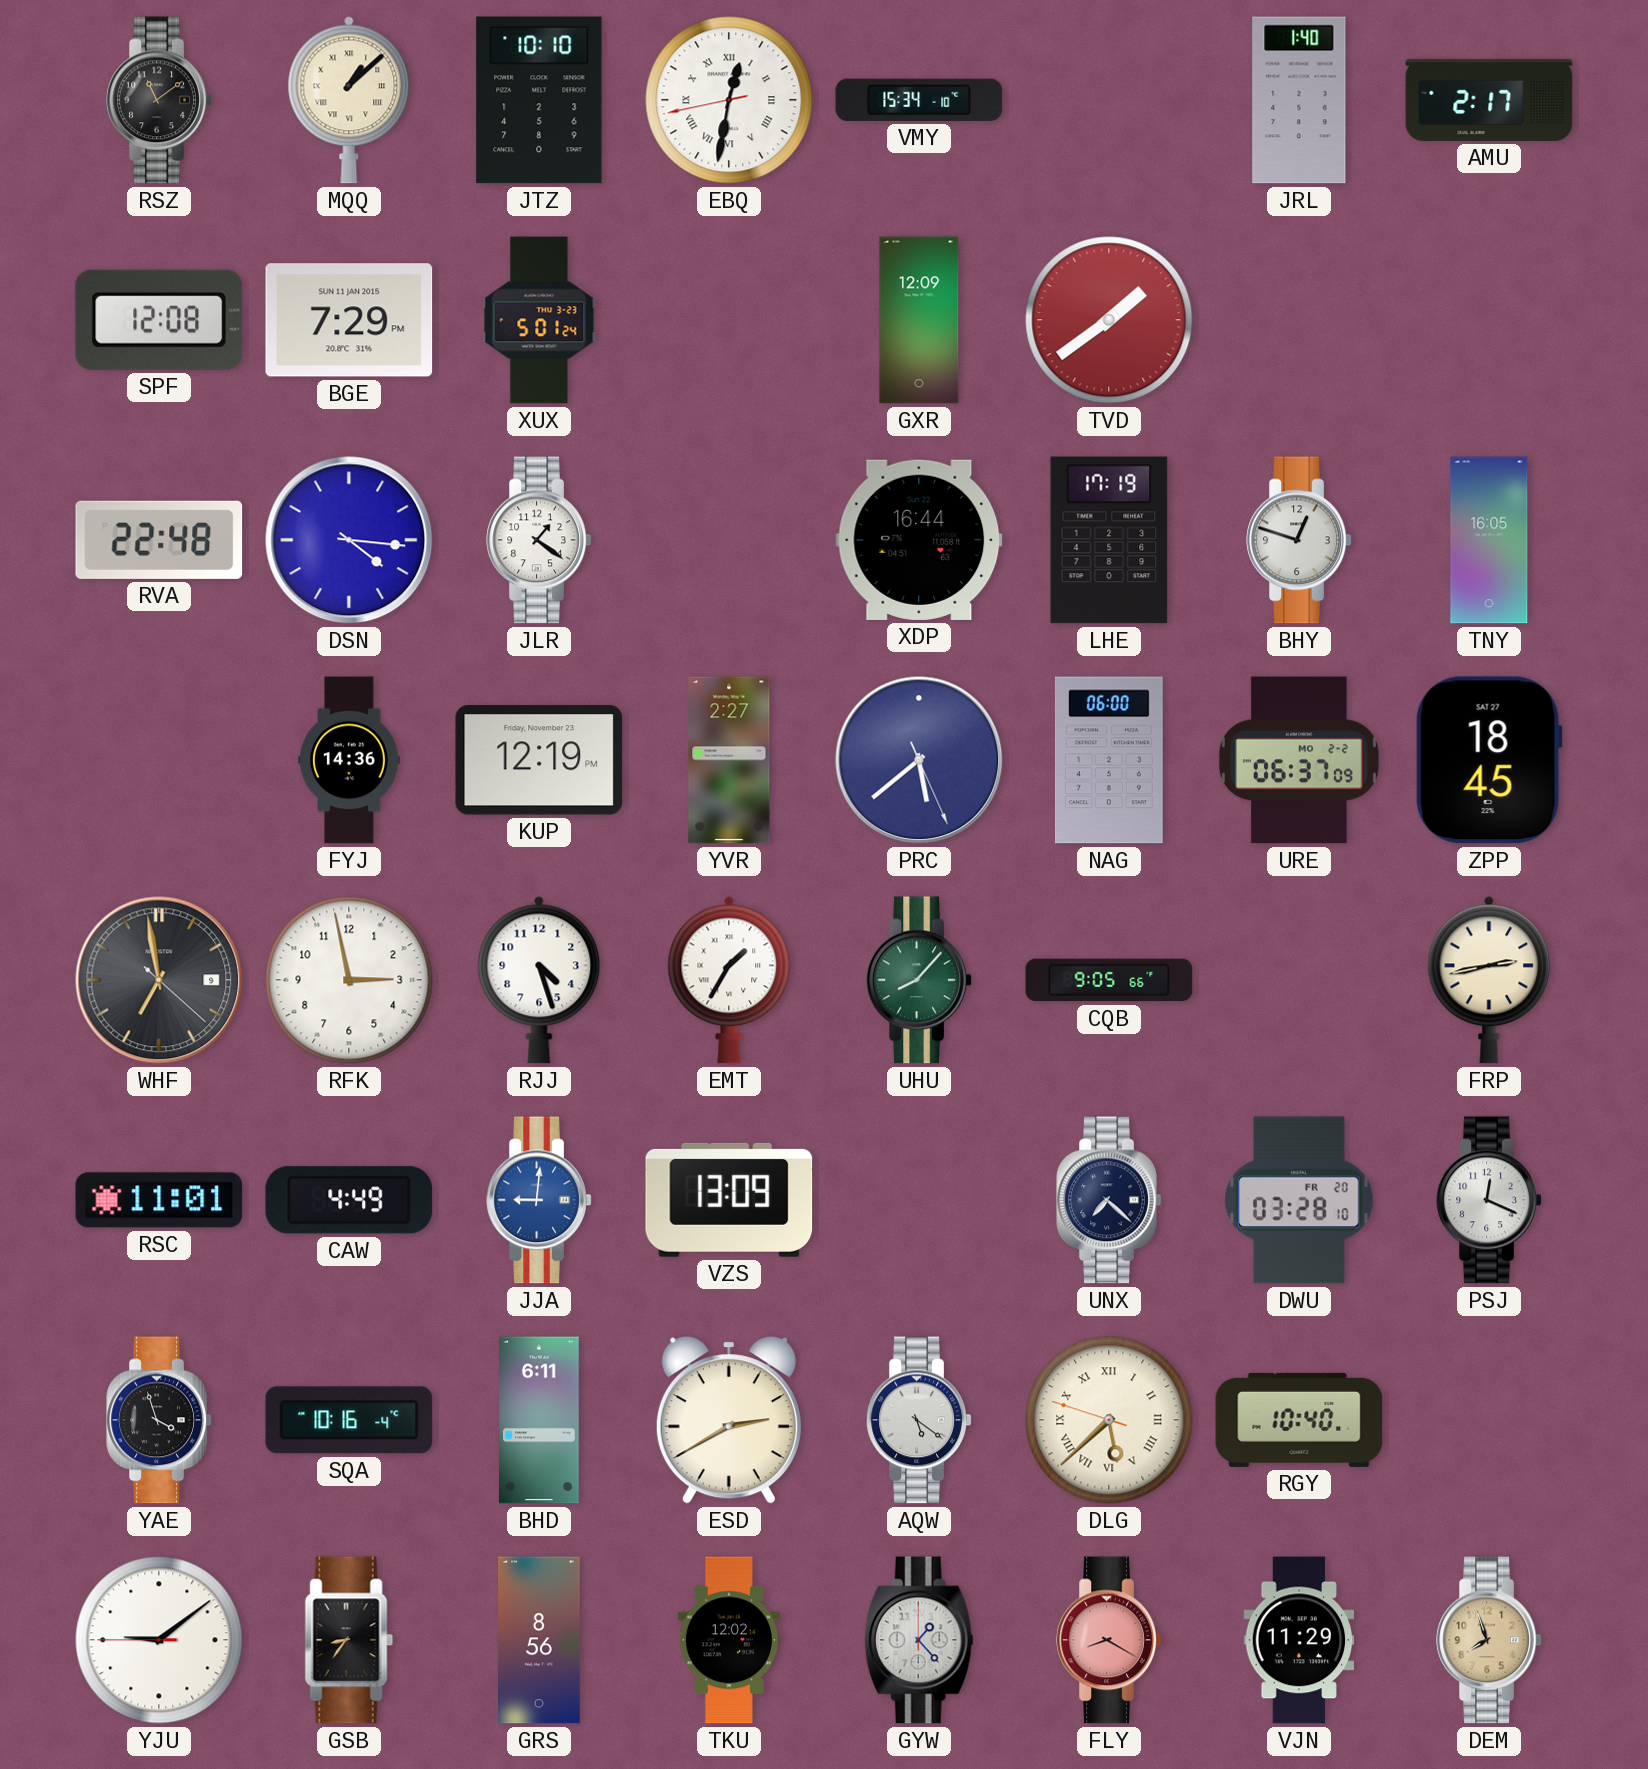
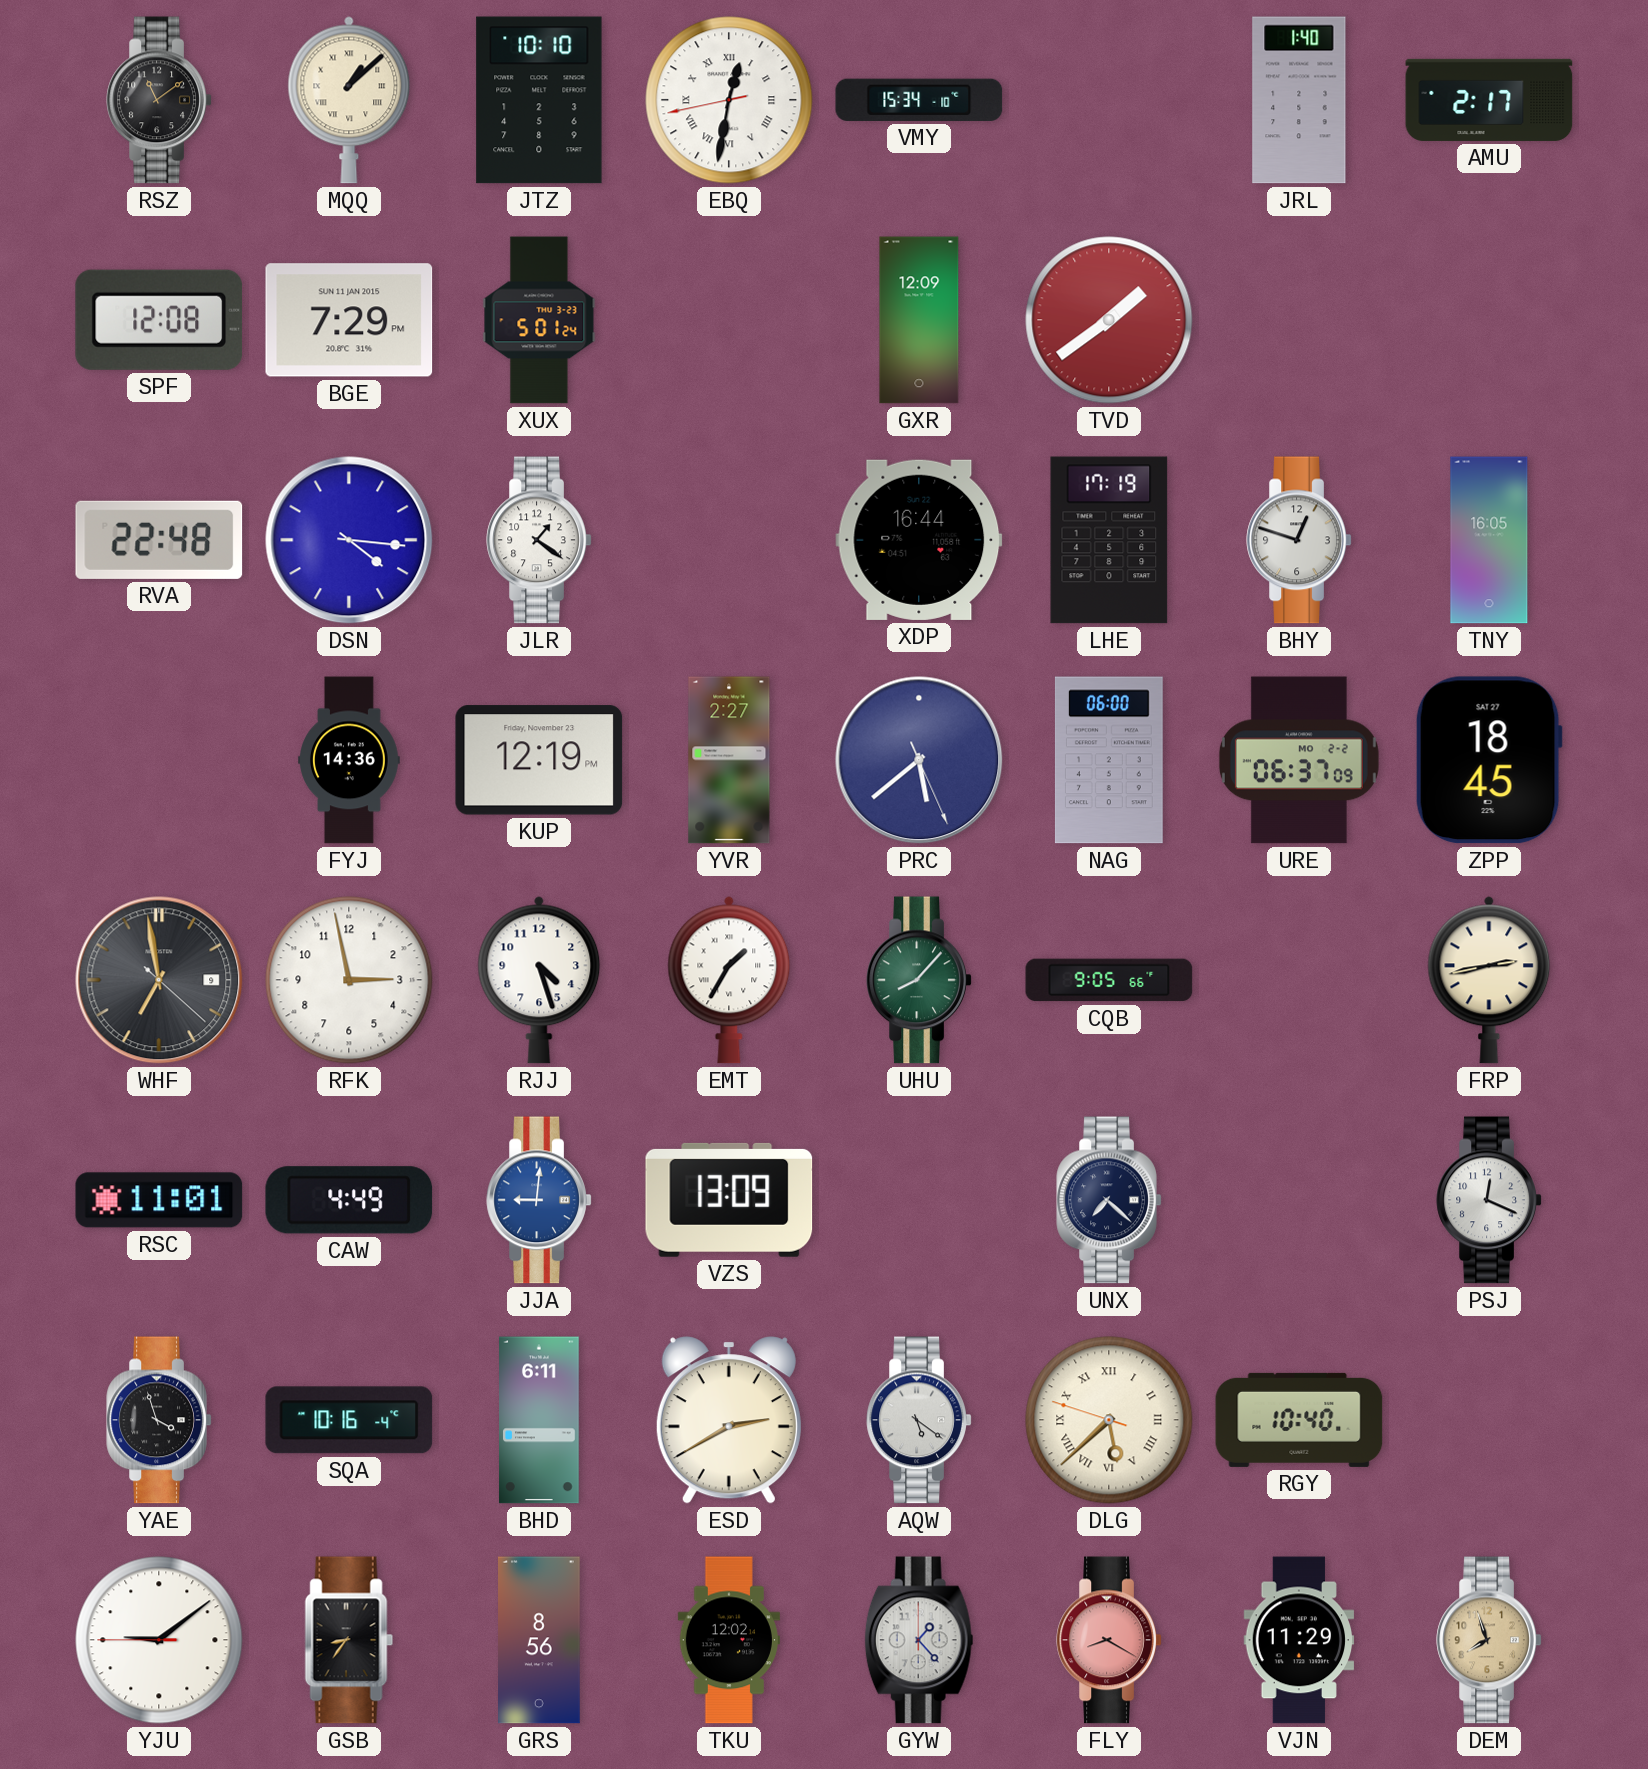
DWU: 03:28 -> none (1299, 1200)
